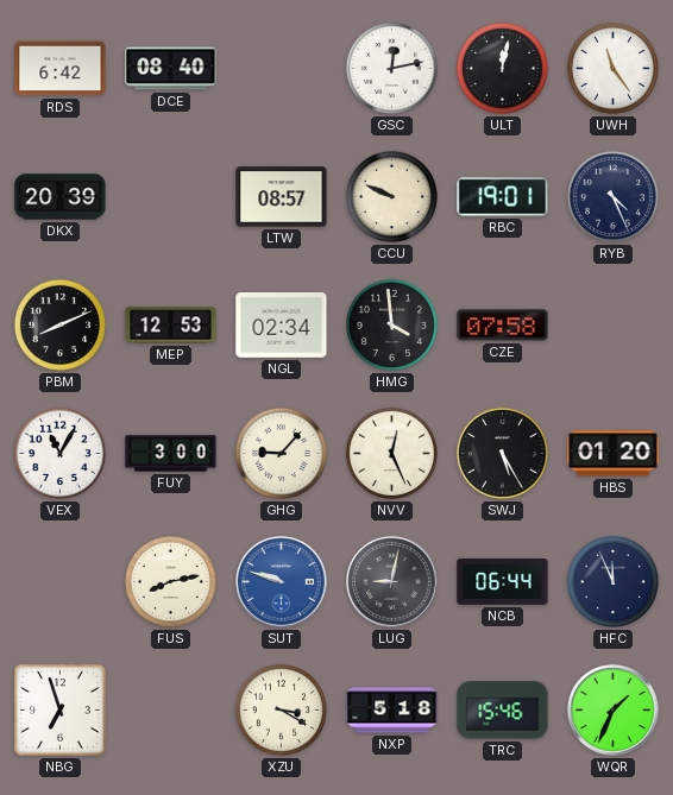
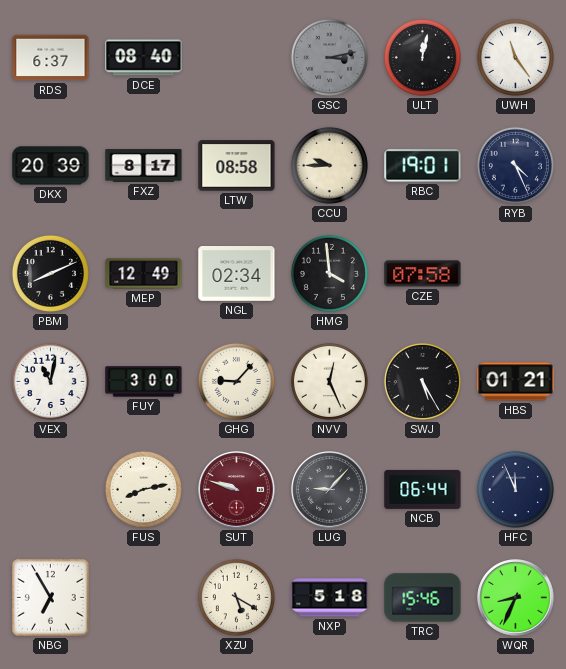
RDS: 6:42 -> 6:37 (51, 58)
GSC: 12:13 -> 3:13 (329, 57)
GSC dial: white -> grey (329, 57)
FXZ: none -> 8:17 (144, 166)
LTW: 08:57 -> 08:58 (237, 166)
CCU: 9:49 -> 9:45 (329, 165)
MEP: 12:53 -> 12:49 (144, 274)
VEX: 11:05 -> 11:02 (50, 381)
HBS: 01:20 -> 01:21 (516, 382)
SUT dial: blue -> burgundy (237, 490)
LUG: 9:02 -> 9:07 (330, 490)
NBG: 6:57 -> 6:55 (50, 597)
XZU: 3:20 -> 5:20 (236, 597)
WQR: 1:34 -> 8:34 (516, 598)
